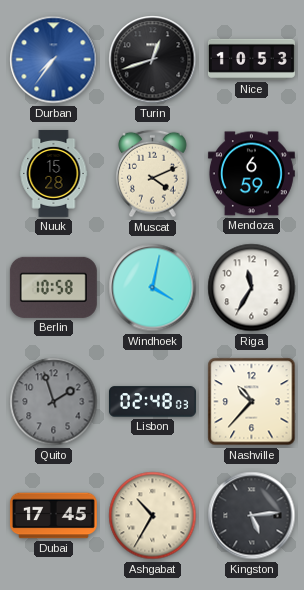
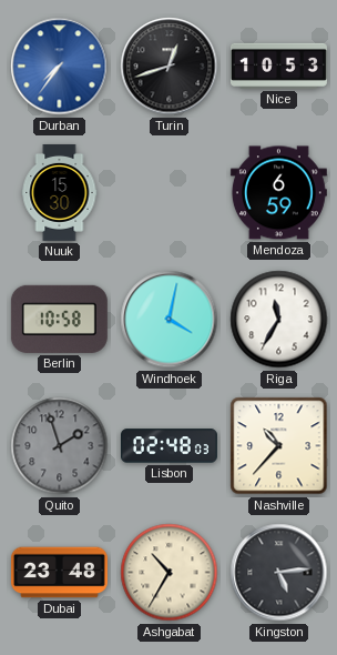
Nuuk: 15:28 -> 15:30 (60, 192)
Muscat: 4:11 -> none (153, 174)
Dubai: 17:45 -> 23:48 (59, 573)
